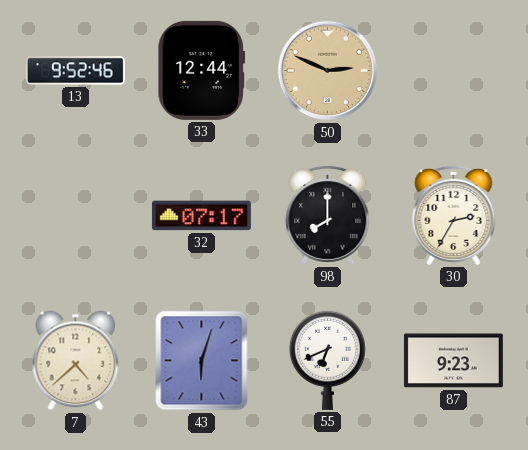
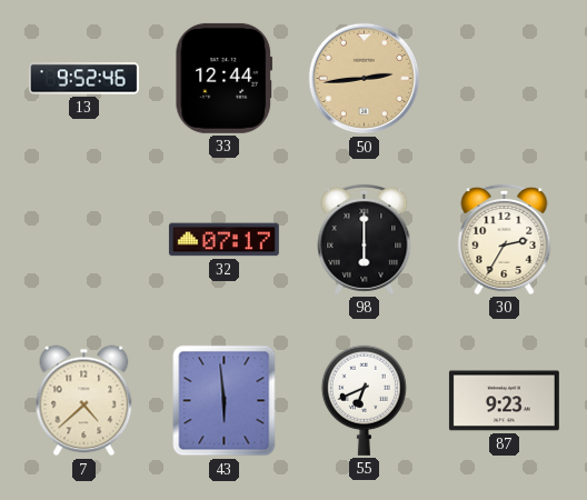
50: 2:49 -> 2:44 (365, 79)
98: 8:00 -> 6:00 (365, 239)
43: 6:03 -> 5:59 (225, 401)
